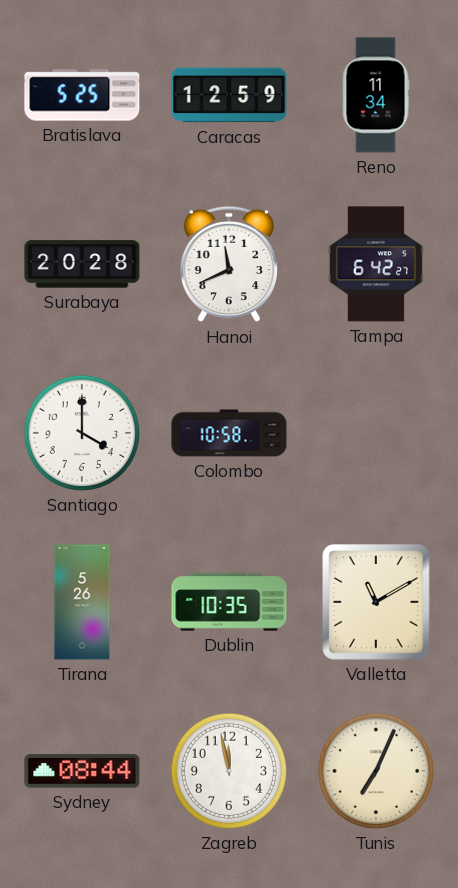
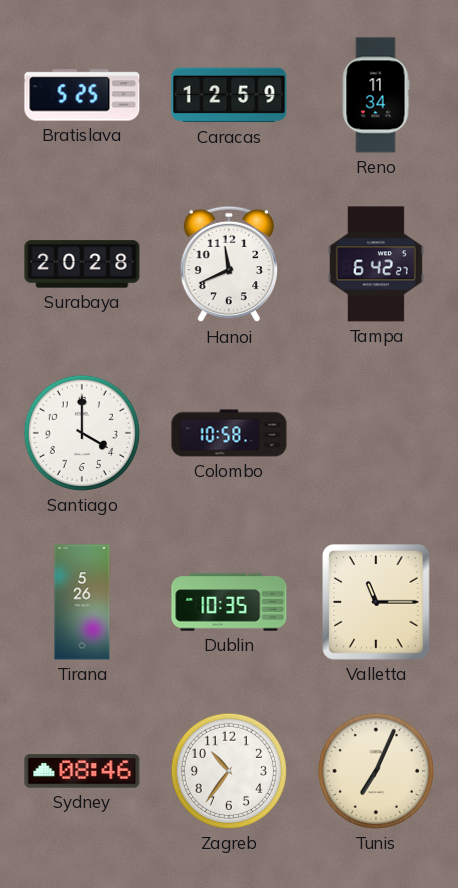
Valletta: 11:10 -> 11:15 (376, 602)
Sydney: 08:44 -> 08:46 (82, 771)
Zagreb: 11:58 -> 10:36 (229, 771)
